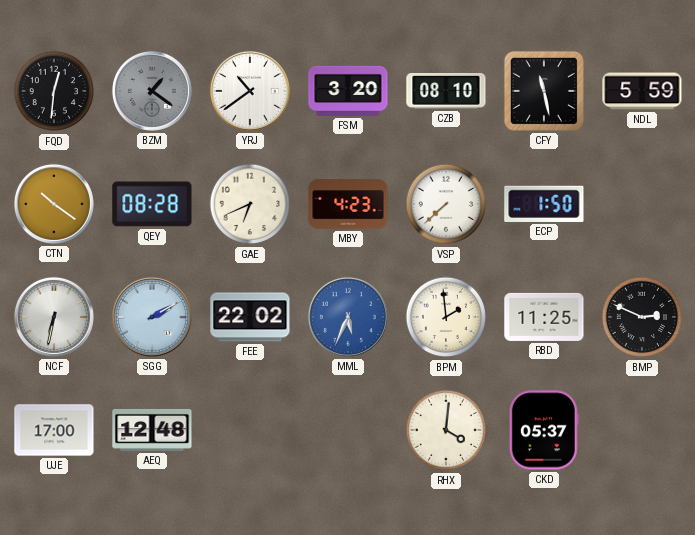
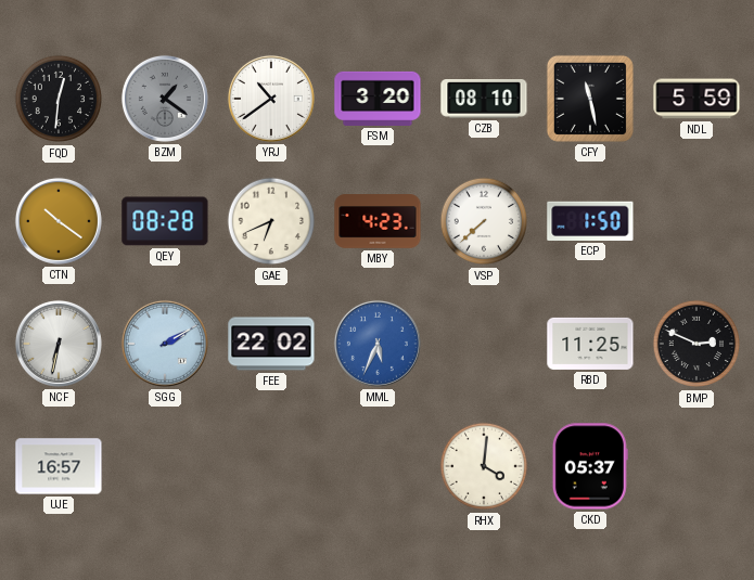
BPM: 1:59 -> none (446, 317)
UJE: 17:00 -> 16:57 (59, 466)
AEQ: 12:48 -> none (152, 430)
